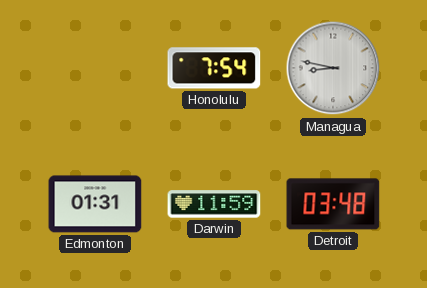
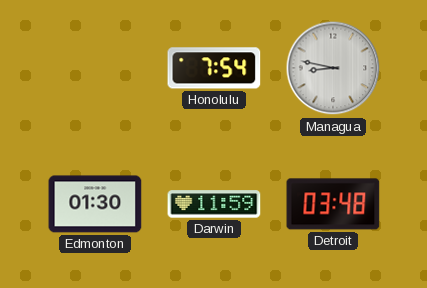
Edmonton: 01:31 -> 01:30 (95, 204)
